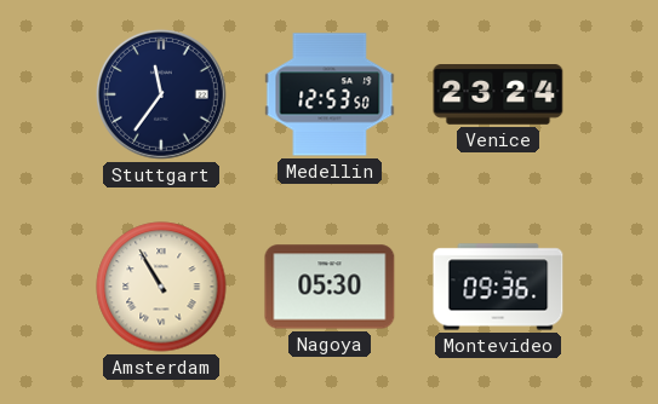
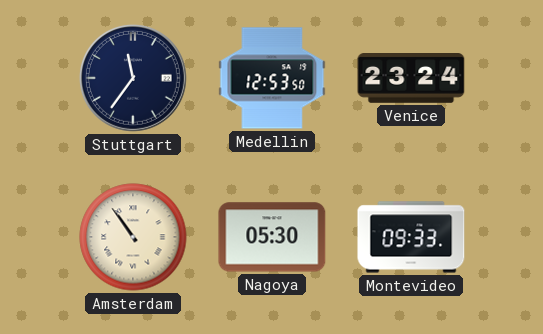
Amsterdam: 10:55 -> 10:54 (133, 237)
Montevideo: 09:36 -> 09:33 (411, 237)
